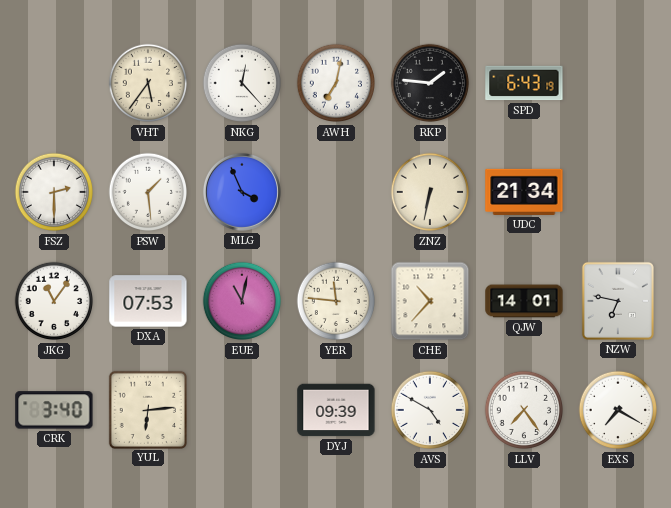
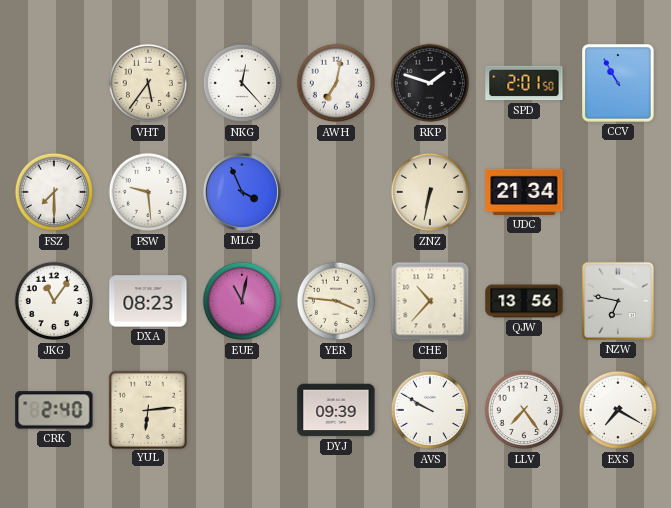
RKP: 1:46 -> 1:48 (430, 83)
SPD: 6:43 -> 2:01 (524, 83)
CCV: none -> 10:55 (618, 83)
FSZ: 2:30 -> 7:30 (54, 192)
PSW: 1:29 -> 9:29 (148, 192)
DXA: 07:53 -> 08:23 (148, 301)
YER: 11:46 -> 3:46 (336, 301)
QJW: 14:01 -> 13:56 (524, 301)
CRK: 3:40 -> 2:40 (54, 410)
AVS: 4:50 -> 9:50 (430, 410)
